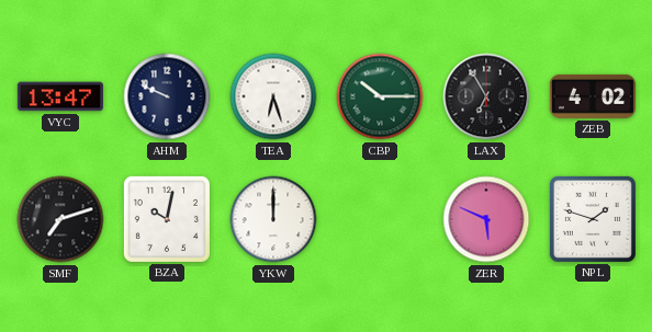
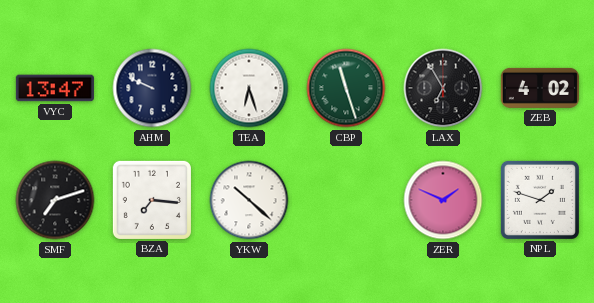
CBP: 10:15 -> 11:27 (346, 88)
BZA: 10:02 -> 7:16 (152, 200)
YKW: 12:00 -> 10:22 (249, 200)
ZER: 5:49 -> 1:49 (443, 200)
